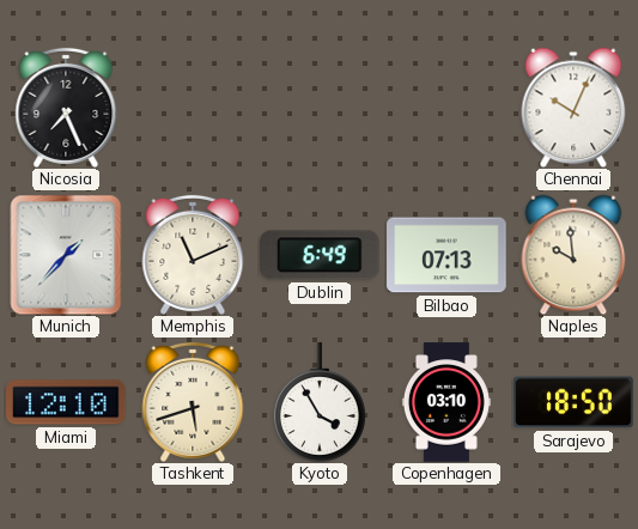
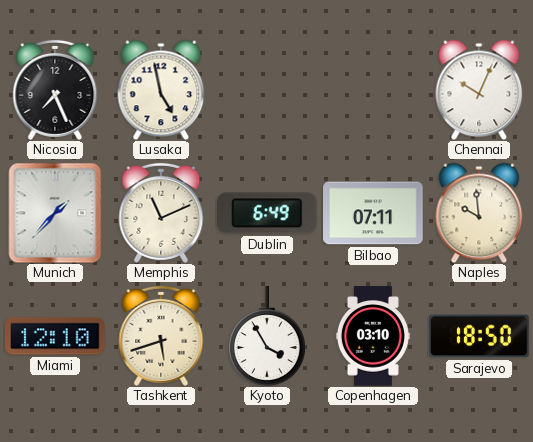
Lusaka: none -> 4:58 (161, 90)
Bilbao: 07:13 -> 07:11 (373, 213)
